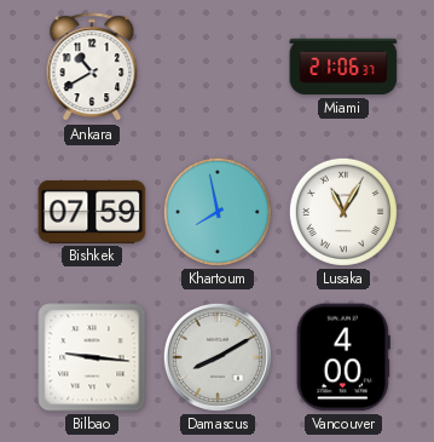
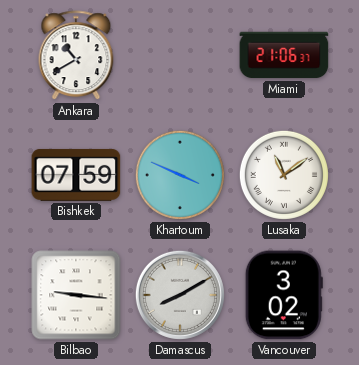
Khartoum: 7:58 -> 3:49 (180, 175)
Lusaka: 11:05 -> 11:09 (284, 175)
Vancouver: 4:00 -> 3:02 (284, 295)
